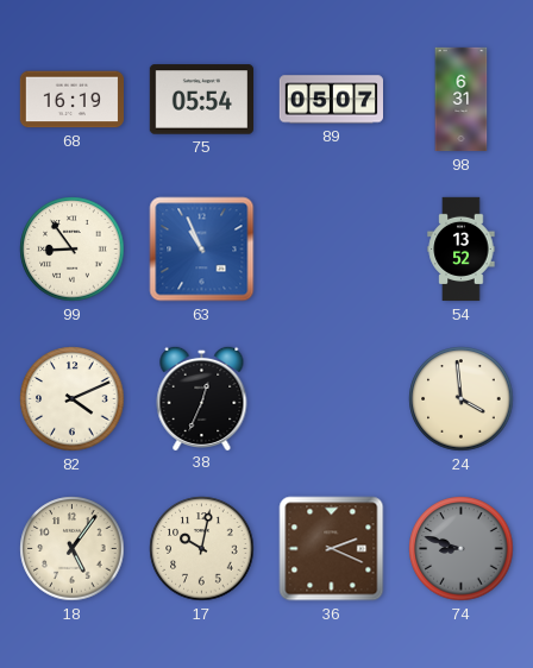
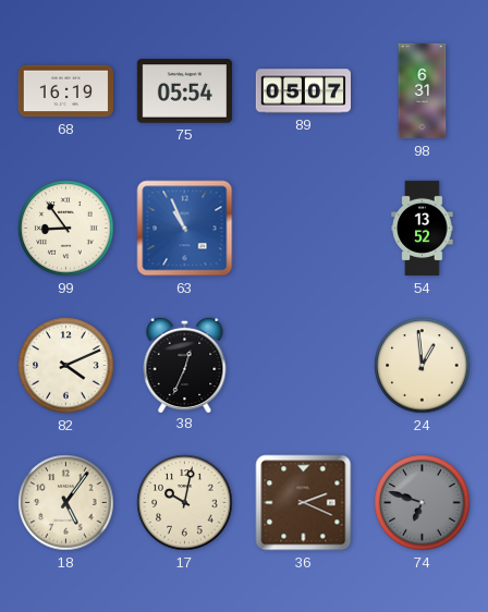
24: 3:59 -> 12:59 (423, 366)
74: 8:48 -> 6:48 (423, 503)
